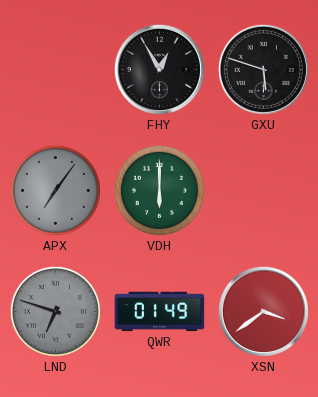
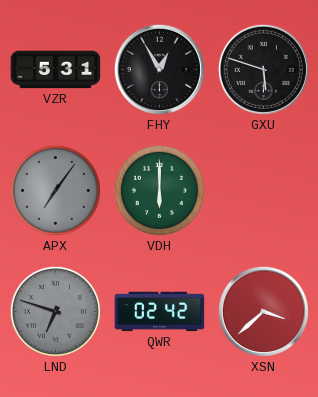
VZR: none -> 5:31 (56, 70)
QWR: 01:49 -> 02:42 (160, 312)
XSN: 3:39 -> 3:38 (263, 311)
